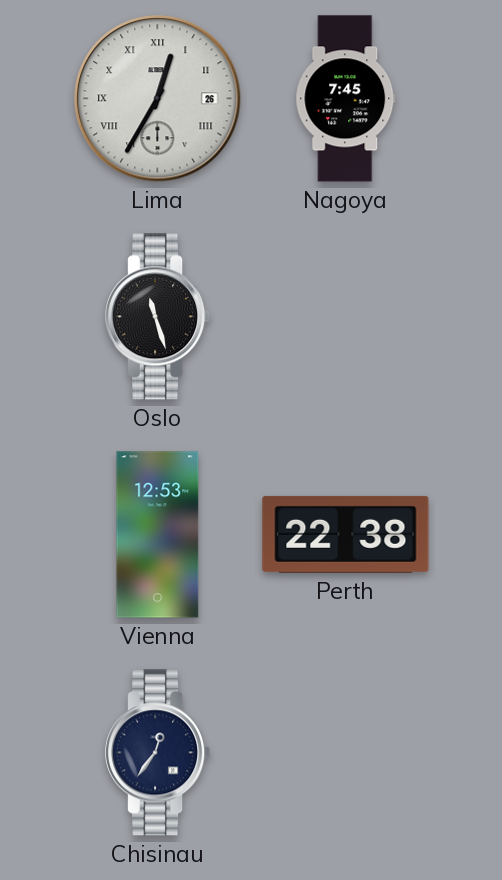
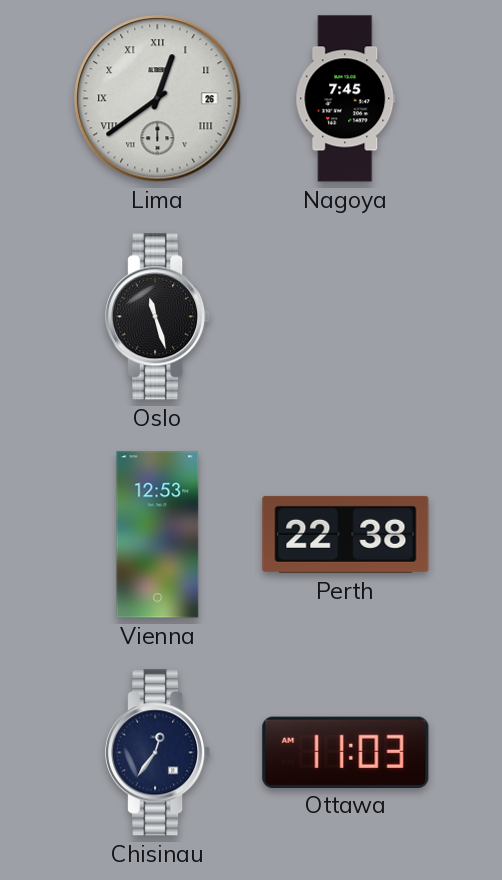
Lima: 12:35 -> 12:39 (158, 99)
Ottawa: none -> 11:03 (346, 752)
